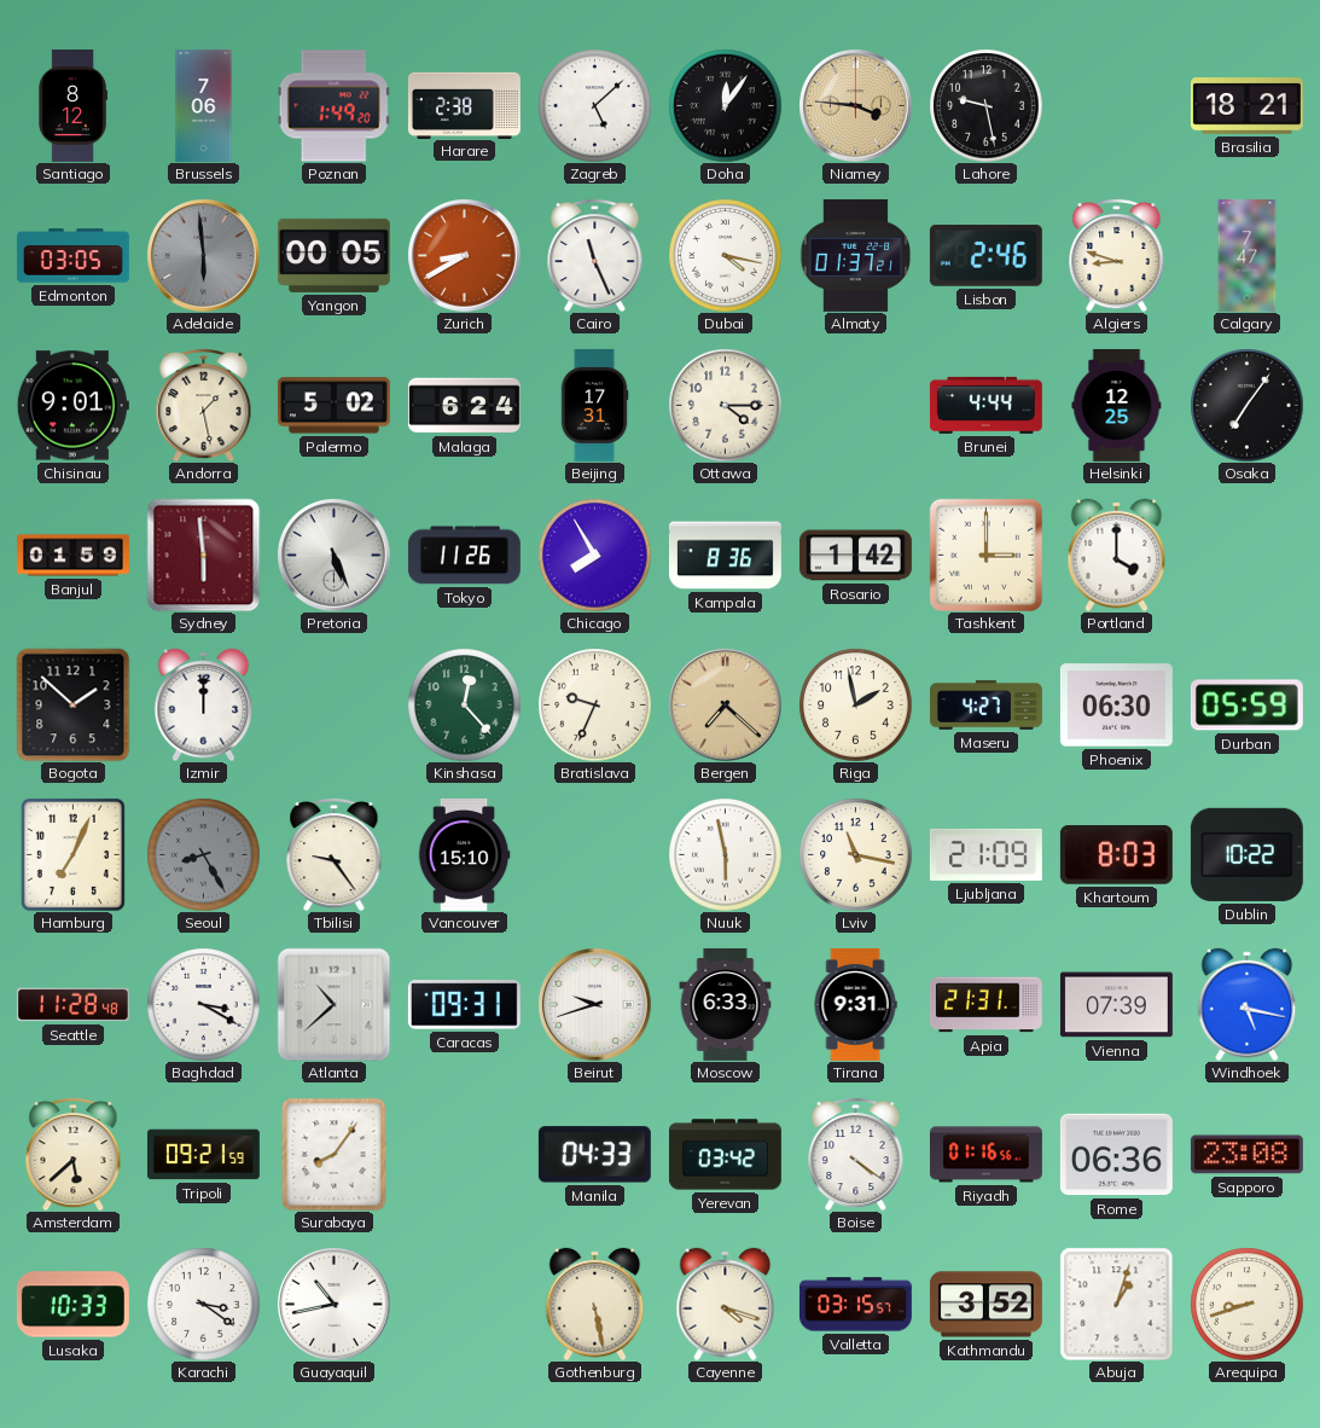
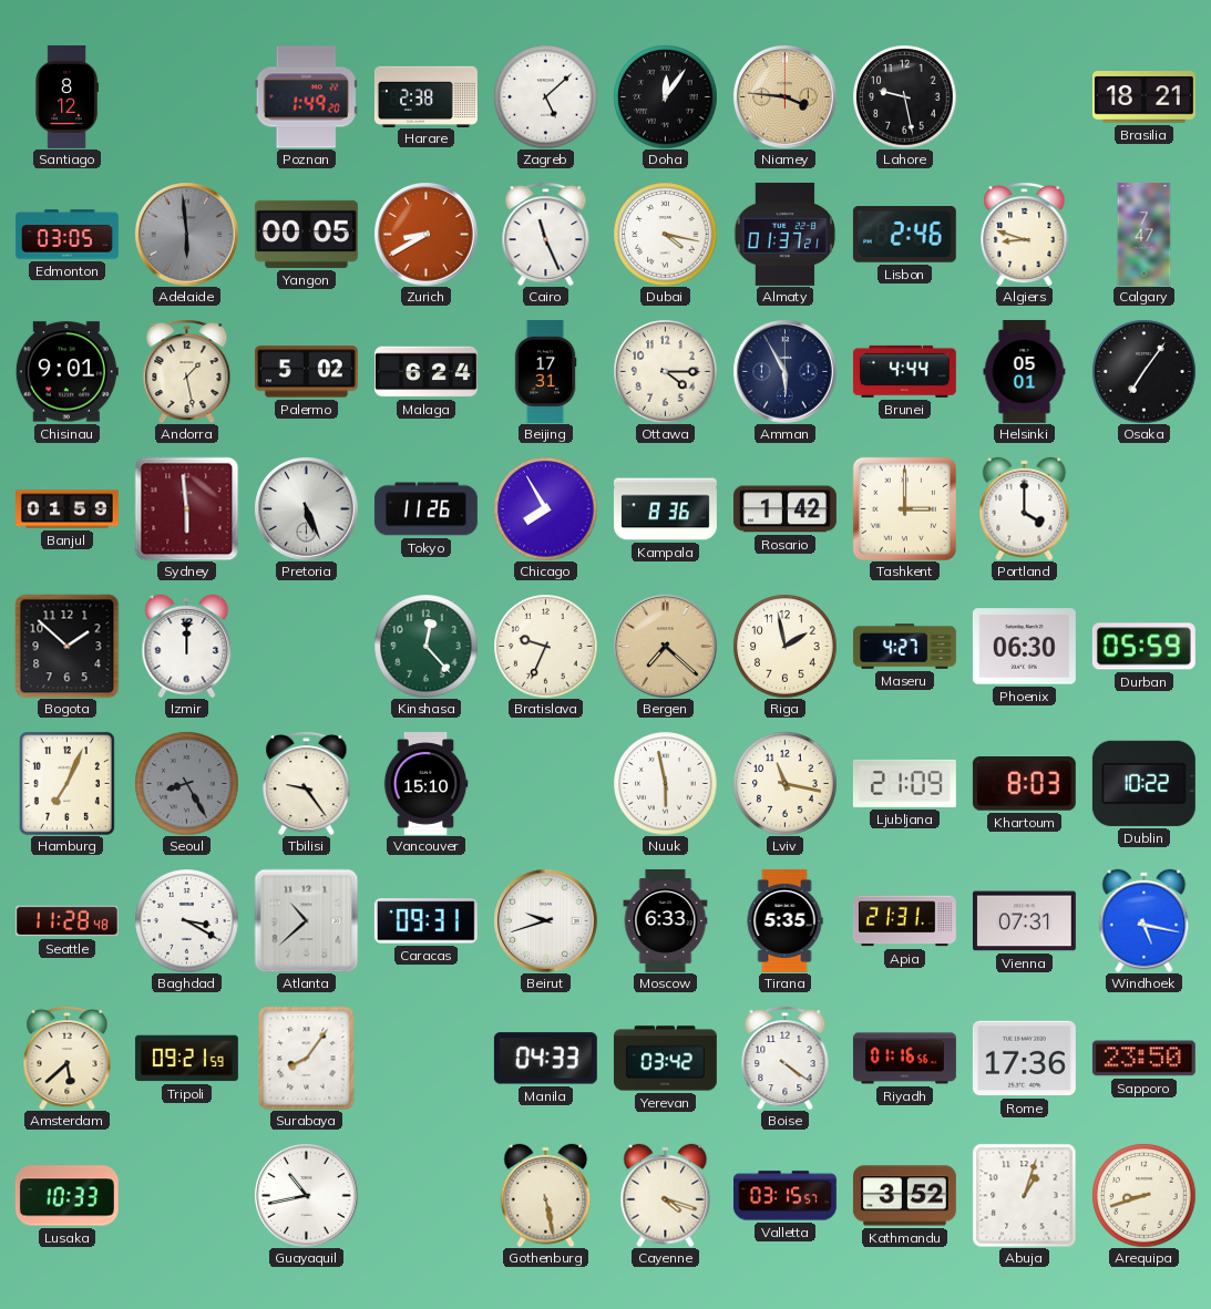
Brussels: 7:06 -> none (204, 105)
Amman: none -> 5:55 (784, 371)
Helsinki: 12:25 -> 05:01 (1025, 371)
Tirana: 9:31 -> 5:35 (784, 920)
Vienna: 07:39 -> 07:31 (1024, 921)
Rome: 06:36 -> 17:36 (1024, 1059)
Sapporo: 23:08 -> 23:50 (1143, 1059)
Karachi: 3:21 -> none (203, 1304)
